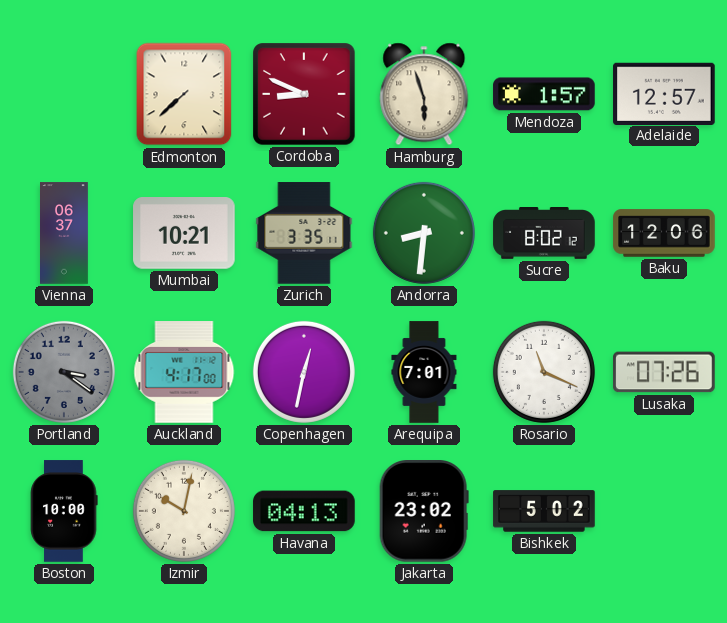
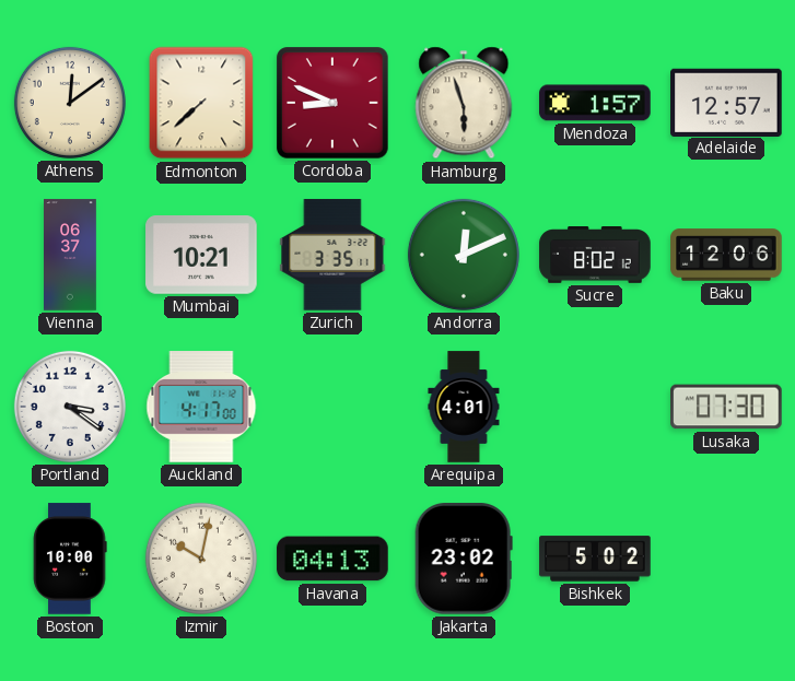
Athens: none -> 12:09 (70, 103)
Andorra: 8:31 -> 12:11 (464, 255)
Portland dial: grey -> white (70, 407)
Copenhagen: 12:32 -> none (304, 372)
Arequipa: 7:01 -> 4:01 (464, 407)
Rosario: 11:19 -> none (544, 372)
Lusaka: 07:26 -> 07:30 (726, 407)
